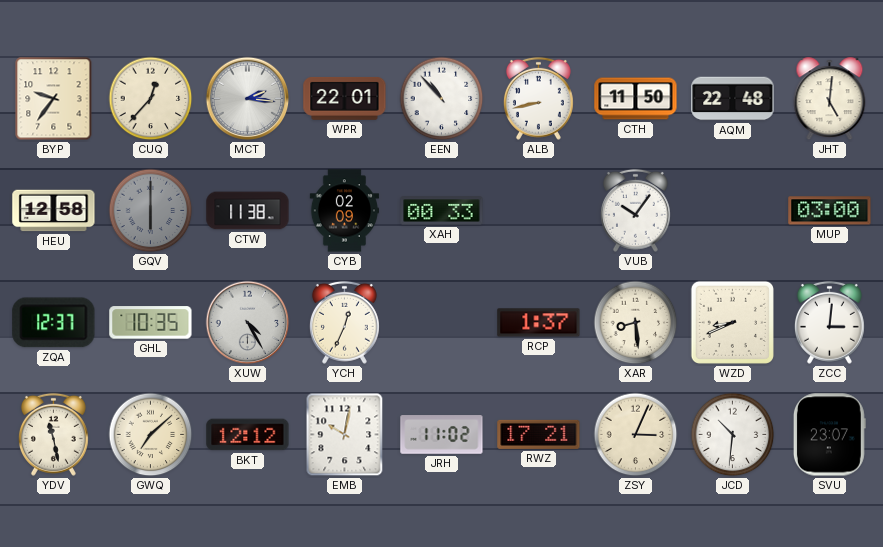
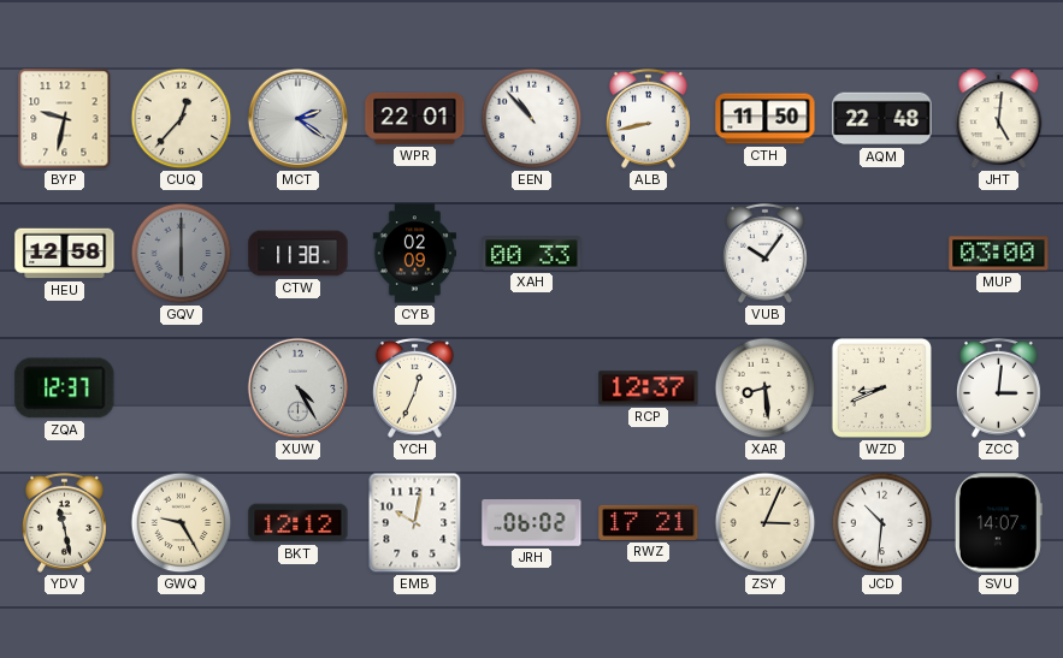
BYP: 9:36 -> 9:32 (65, 119)
MCT: 2:16 -> 2:21 (299, 119)
GHL: 10:35 -> none (151, 323)
RCP: 1:37 -> 12:37 (649, 389)
GWQ: 7:08 -> 9:25 (182, 523)
JRH: 11:02 -> 06:02 (532, 523)
SVU: 23:07 -> 14:07 (998, 523)
